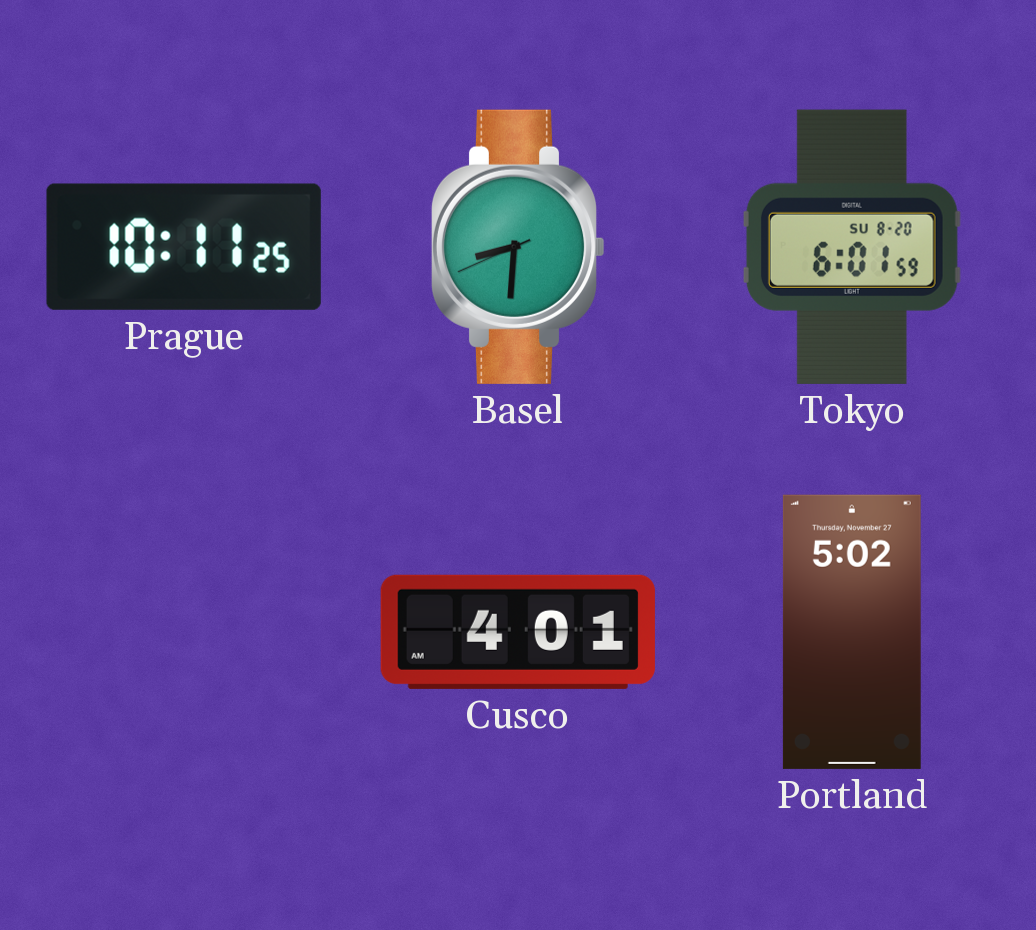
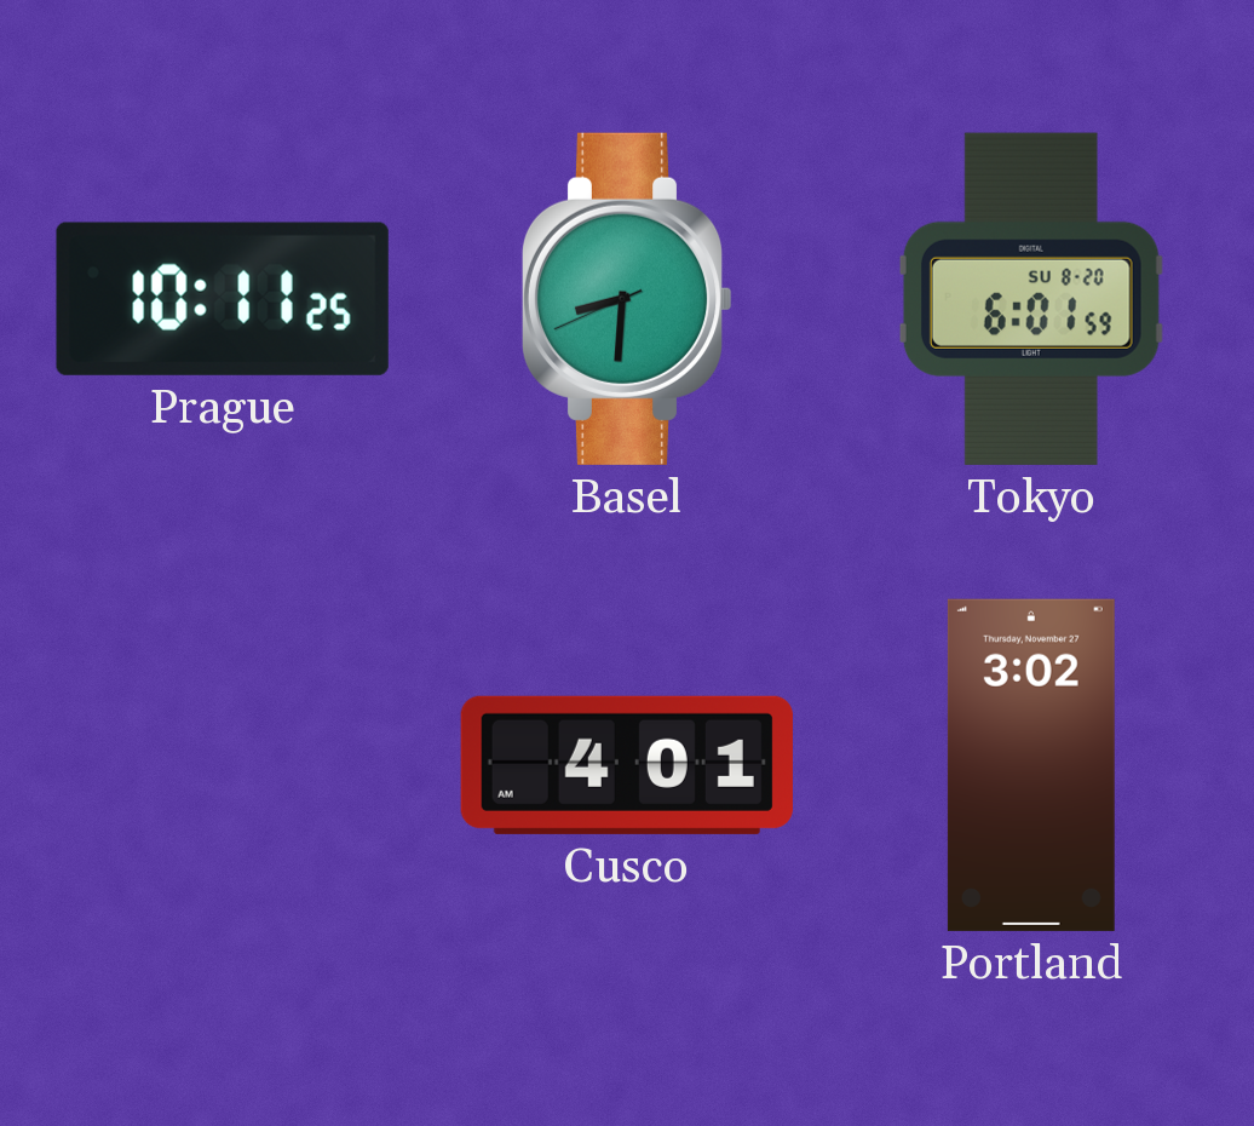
Portland: 5:02 -> 3:02 (1031, 765)
